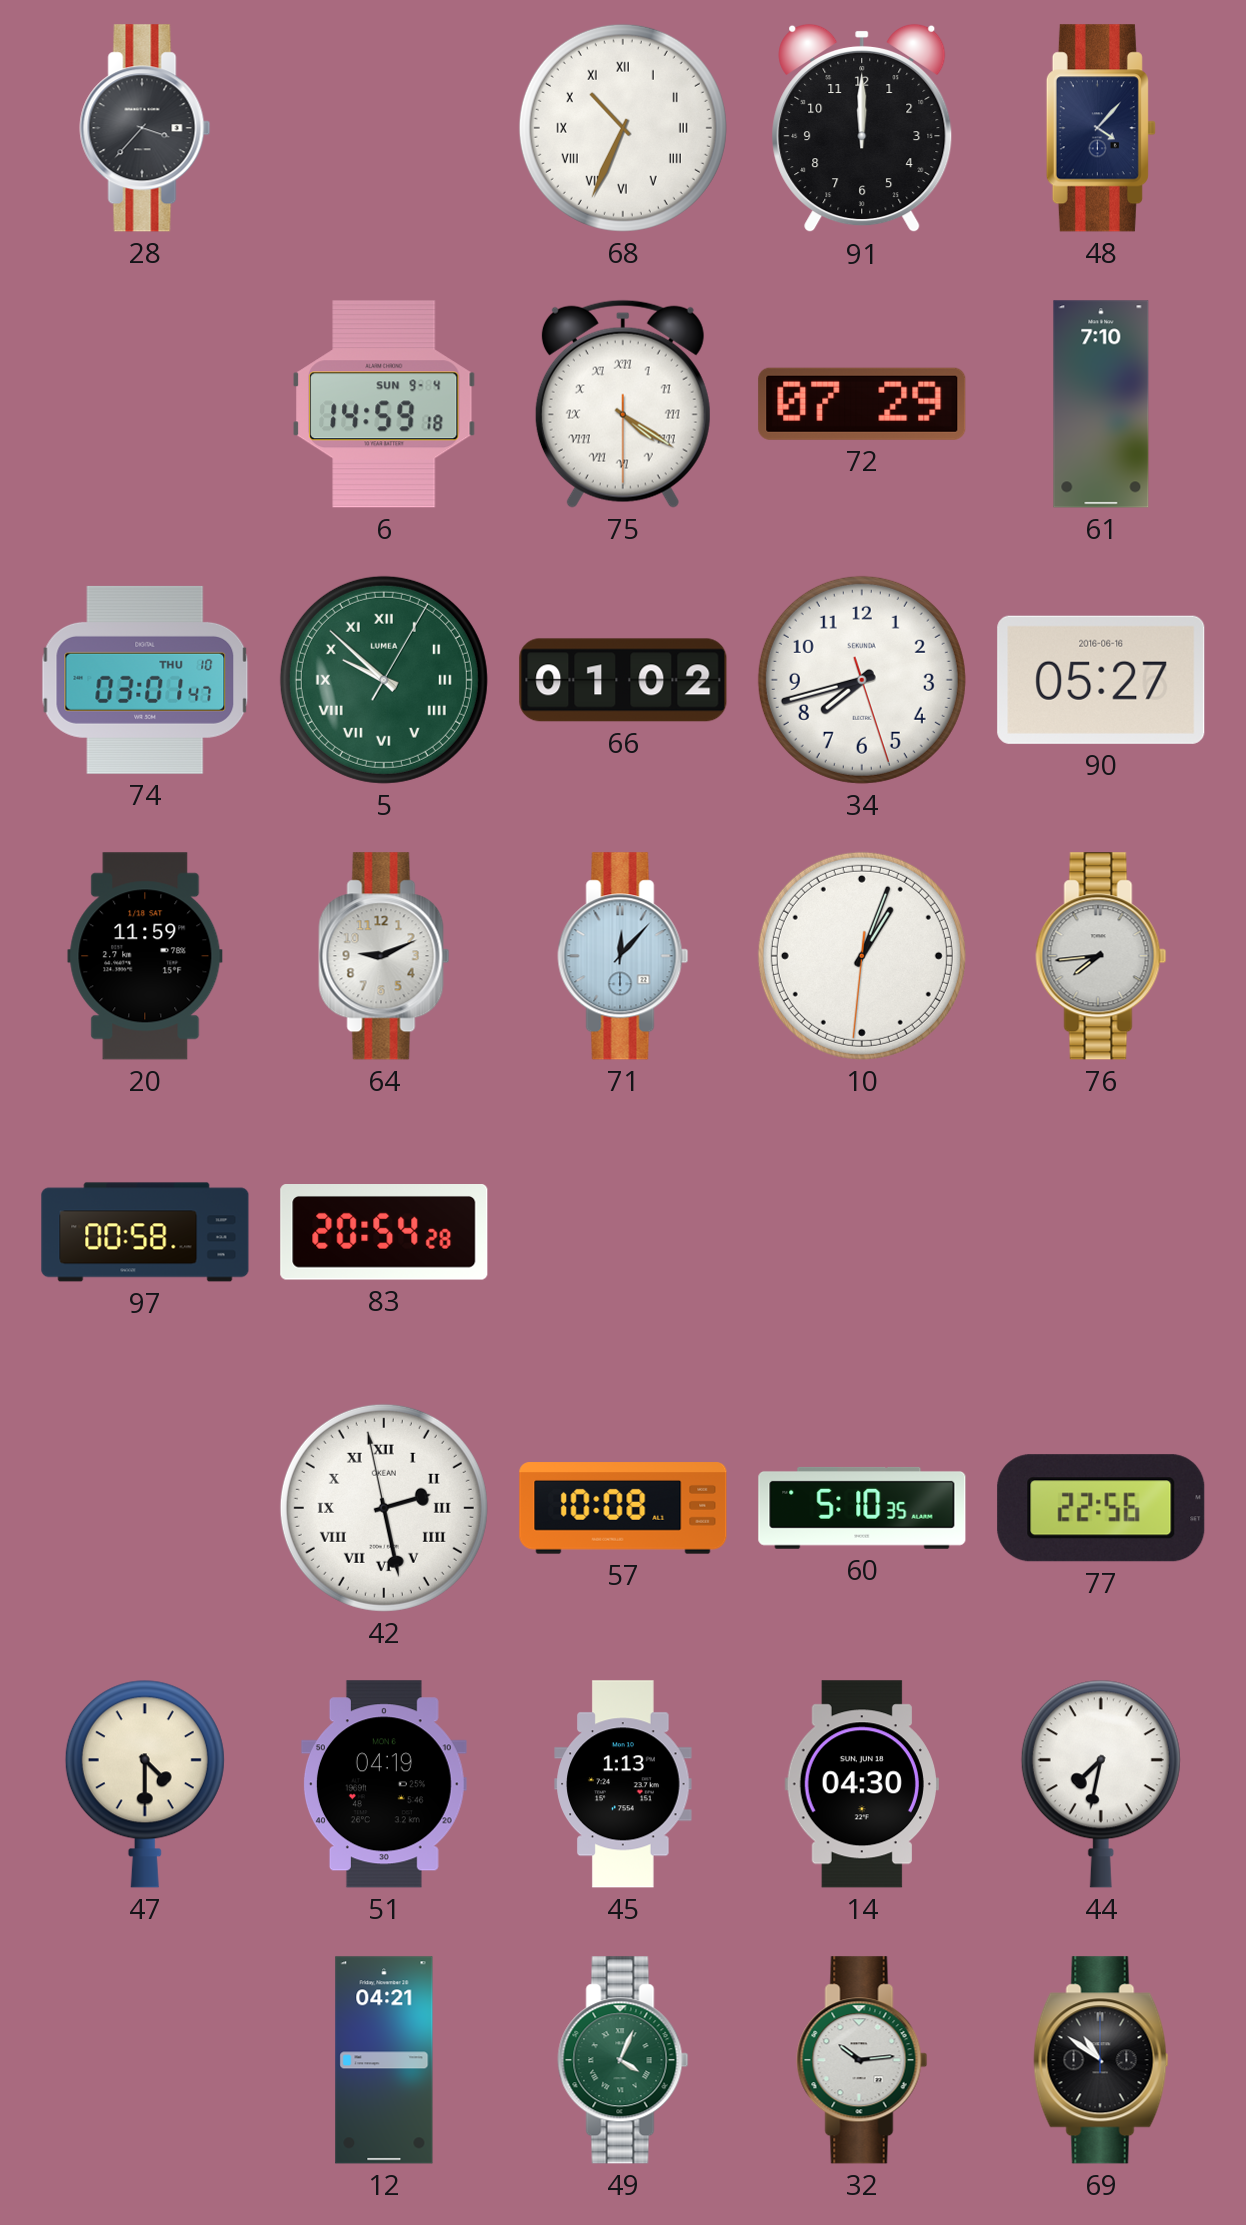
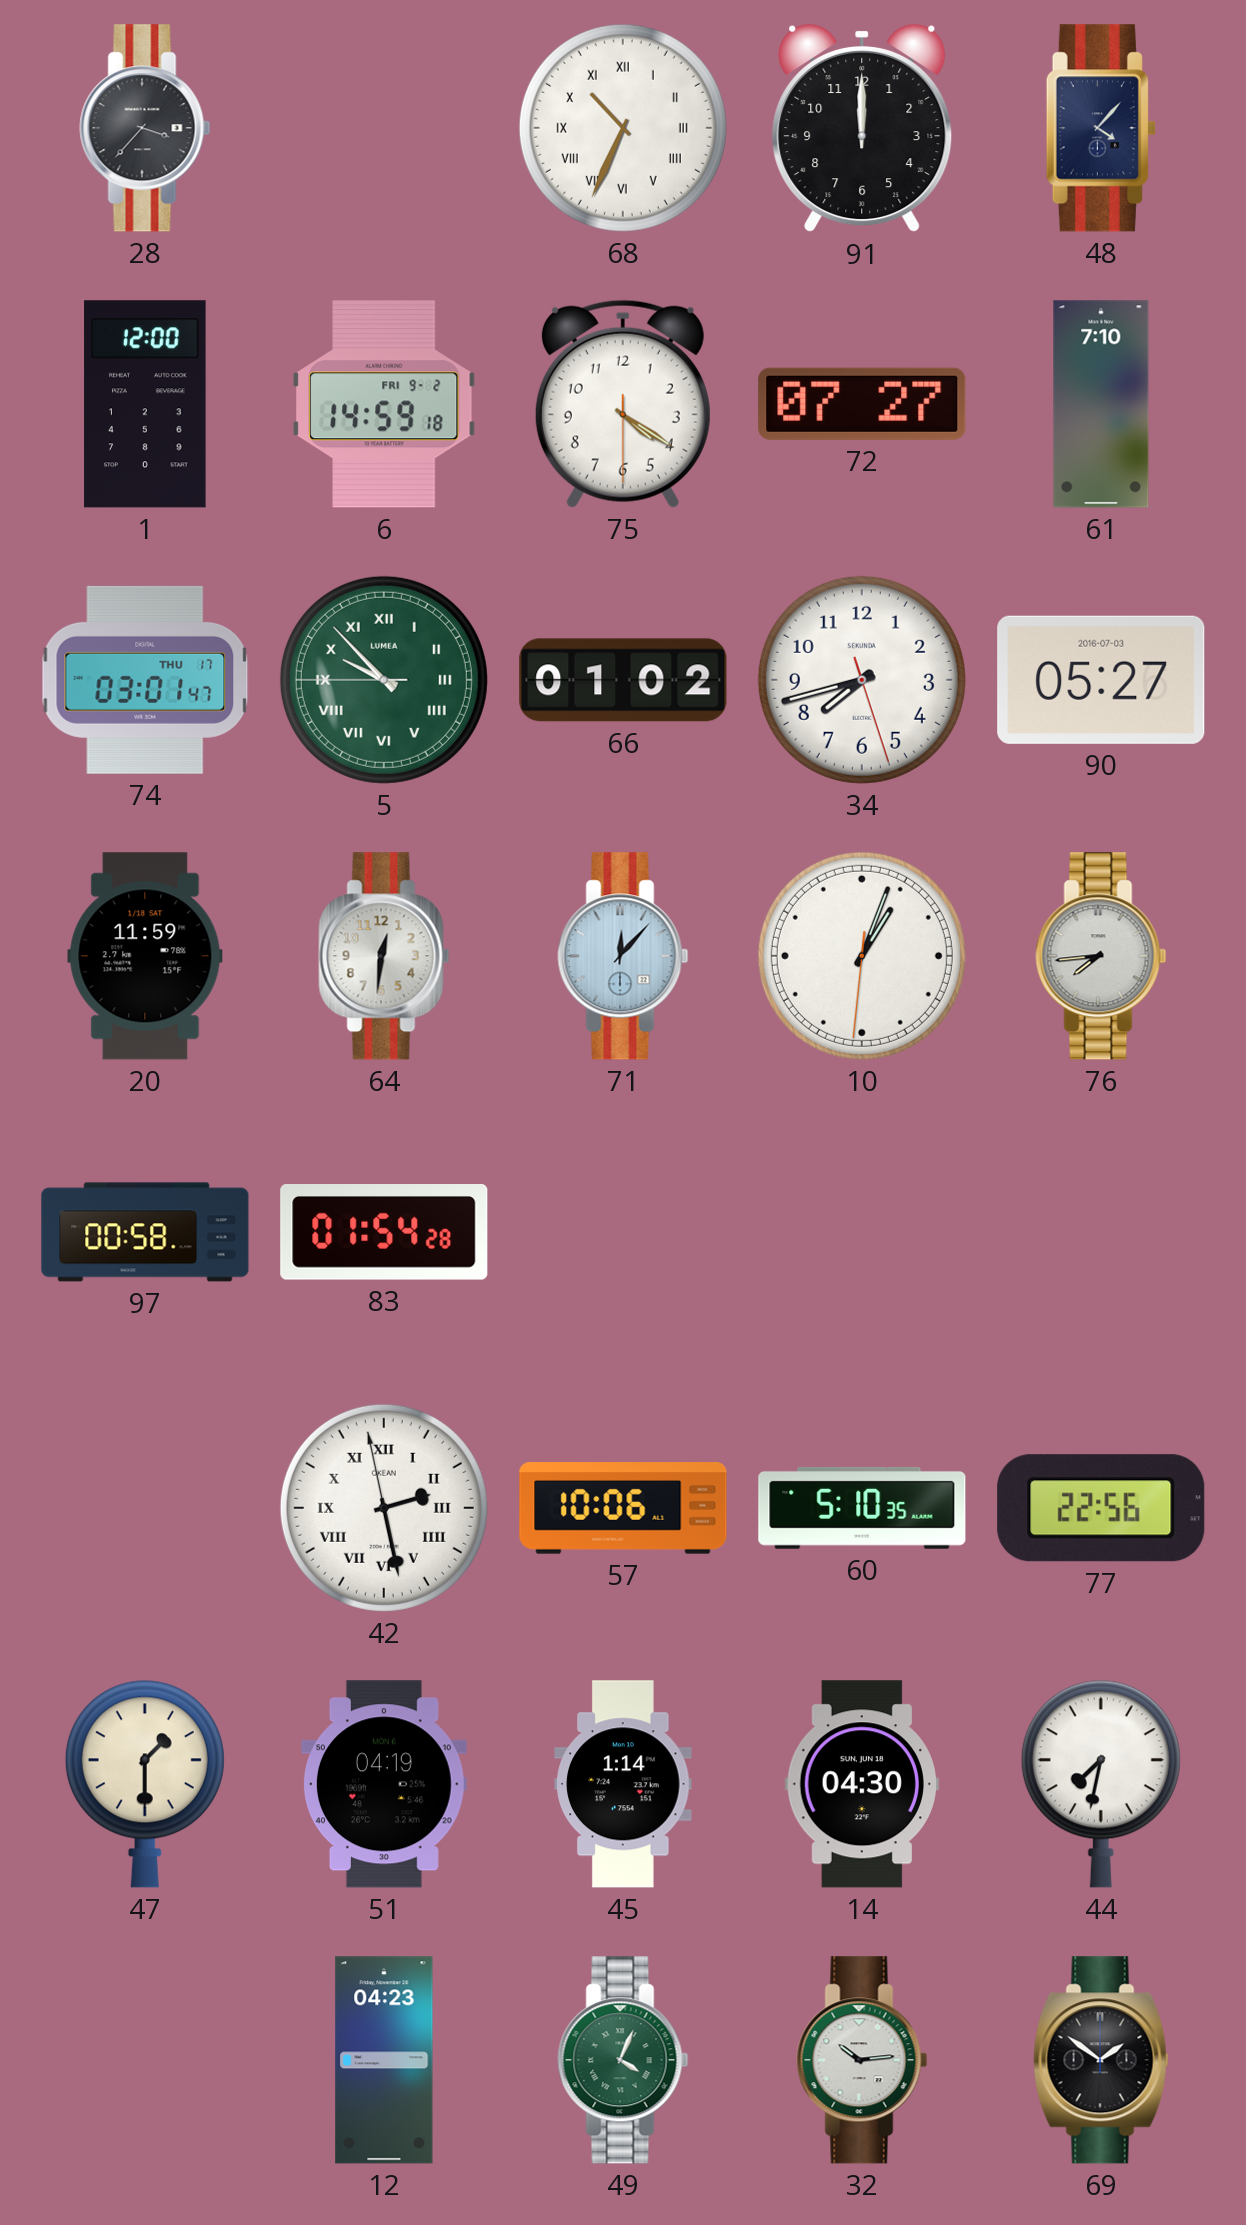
1: none -> 12:00 (145, 404)
6 date: SUN 9-4 -> FRI 9-2 (384, 404)
75 numerals: Roman -> Arabic (623, 404)
72: 07:29 -> 07:27 (862, 404)
74 date: THU 10 -> THU 17 (145, 680)
5: 9:52:05 -> 9:52:45 (384, 680)
90 date: 2016-06-16 -> 2016-07-03 (1101, 680)
64: 9:11 -> 12:31 (384, 956)
83: 20:54 -> 01:54 (384, 1232)
57: 10:08 -> 10:06 (623, 1508)
47: 4:30 -> 1:30 (145, 1784)
45: 1:13 -> 1:14 (623, 1784)
12: 04:21 -> 04:23 (384, 2060)
69: 10:51 -> 1:51 (1101, 2060)
